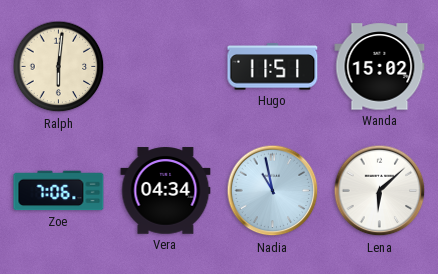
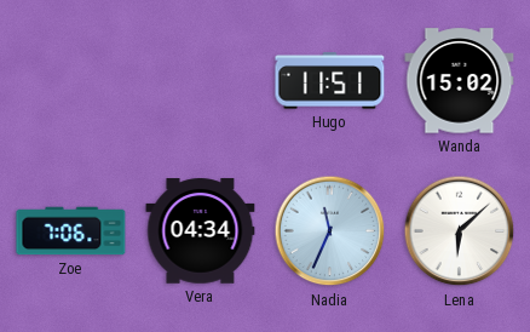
Ralph: 6:01 -> none (59, 67)
Nadia: 10:58 -> 11:34 (330, 231)
